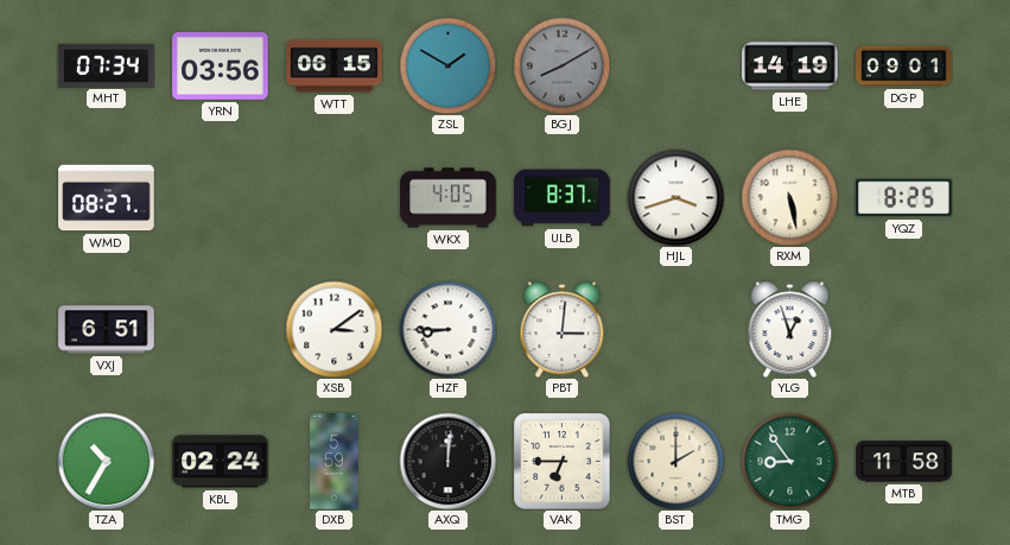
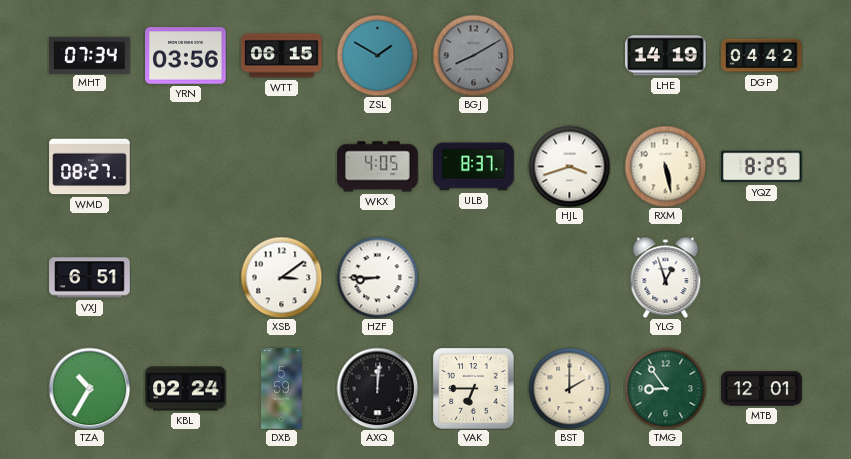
DGP: 09:01 -> 04:42 (762, 56)
PBT: 3:01 -> none (563, 329)
MTB: 11:58 -> 12:01 (762, 389)
